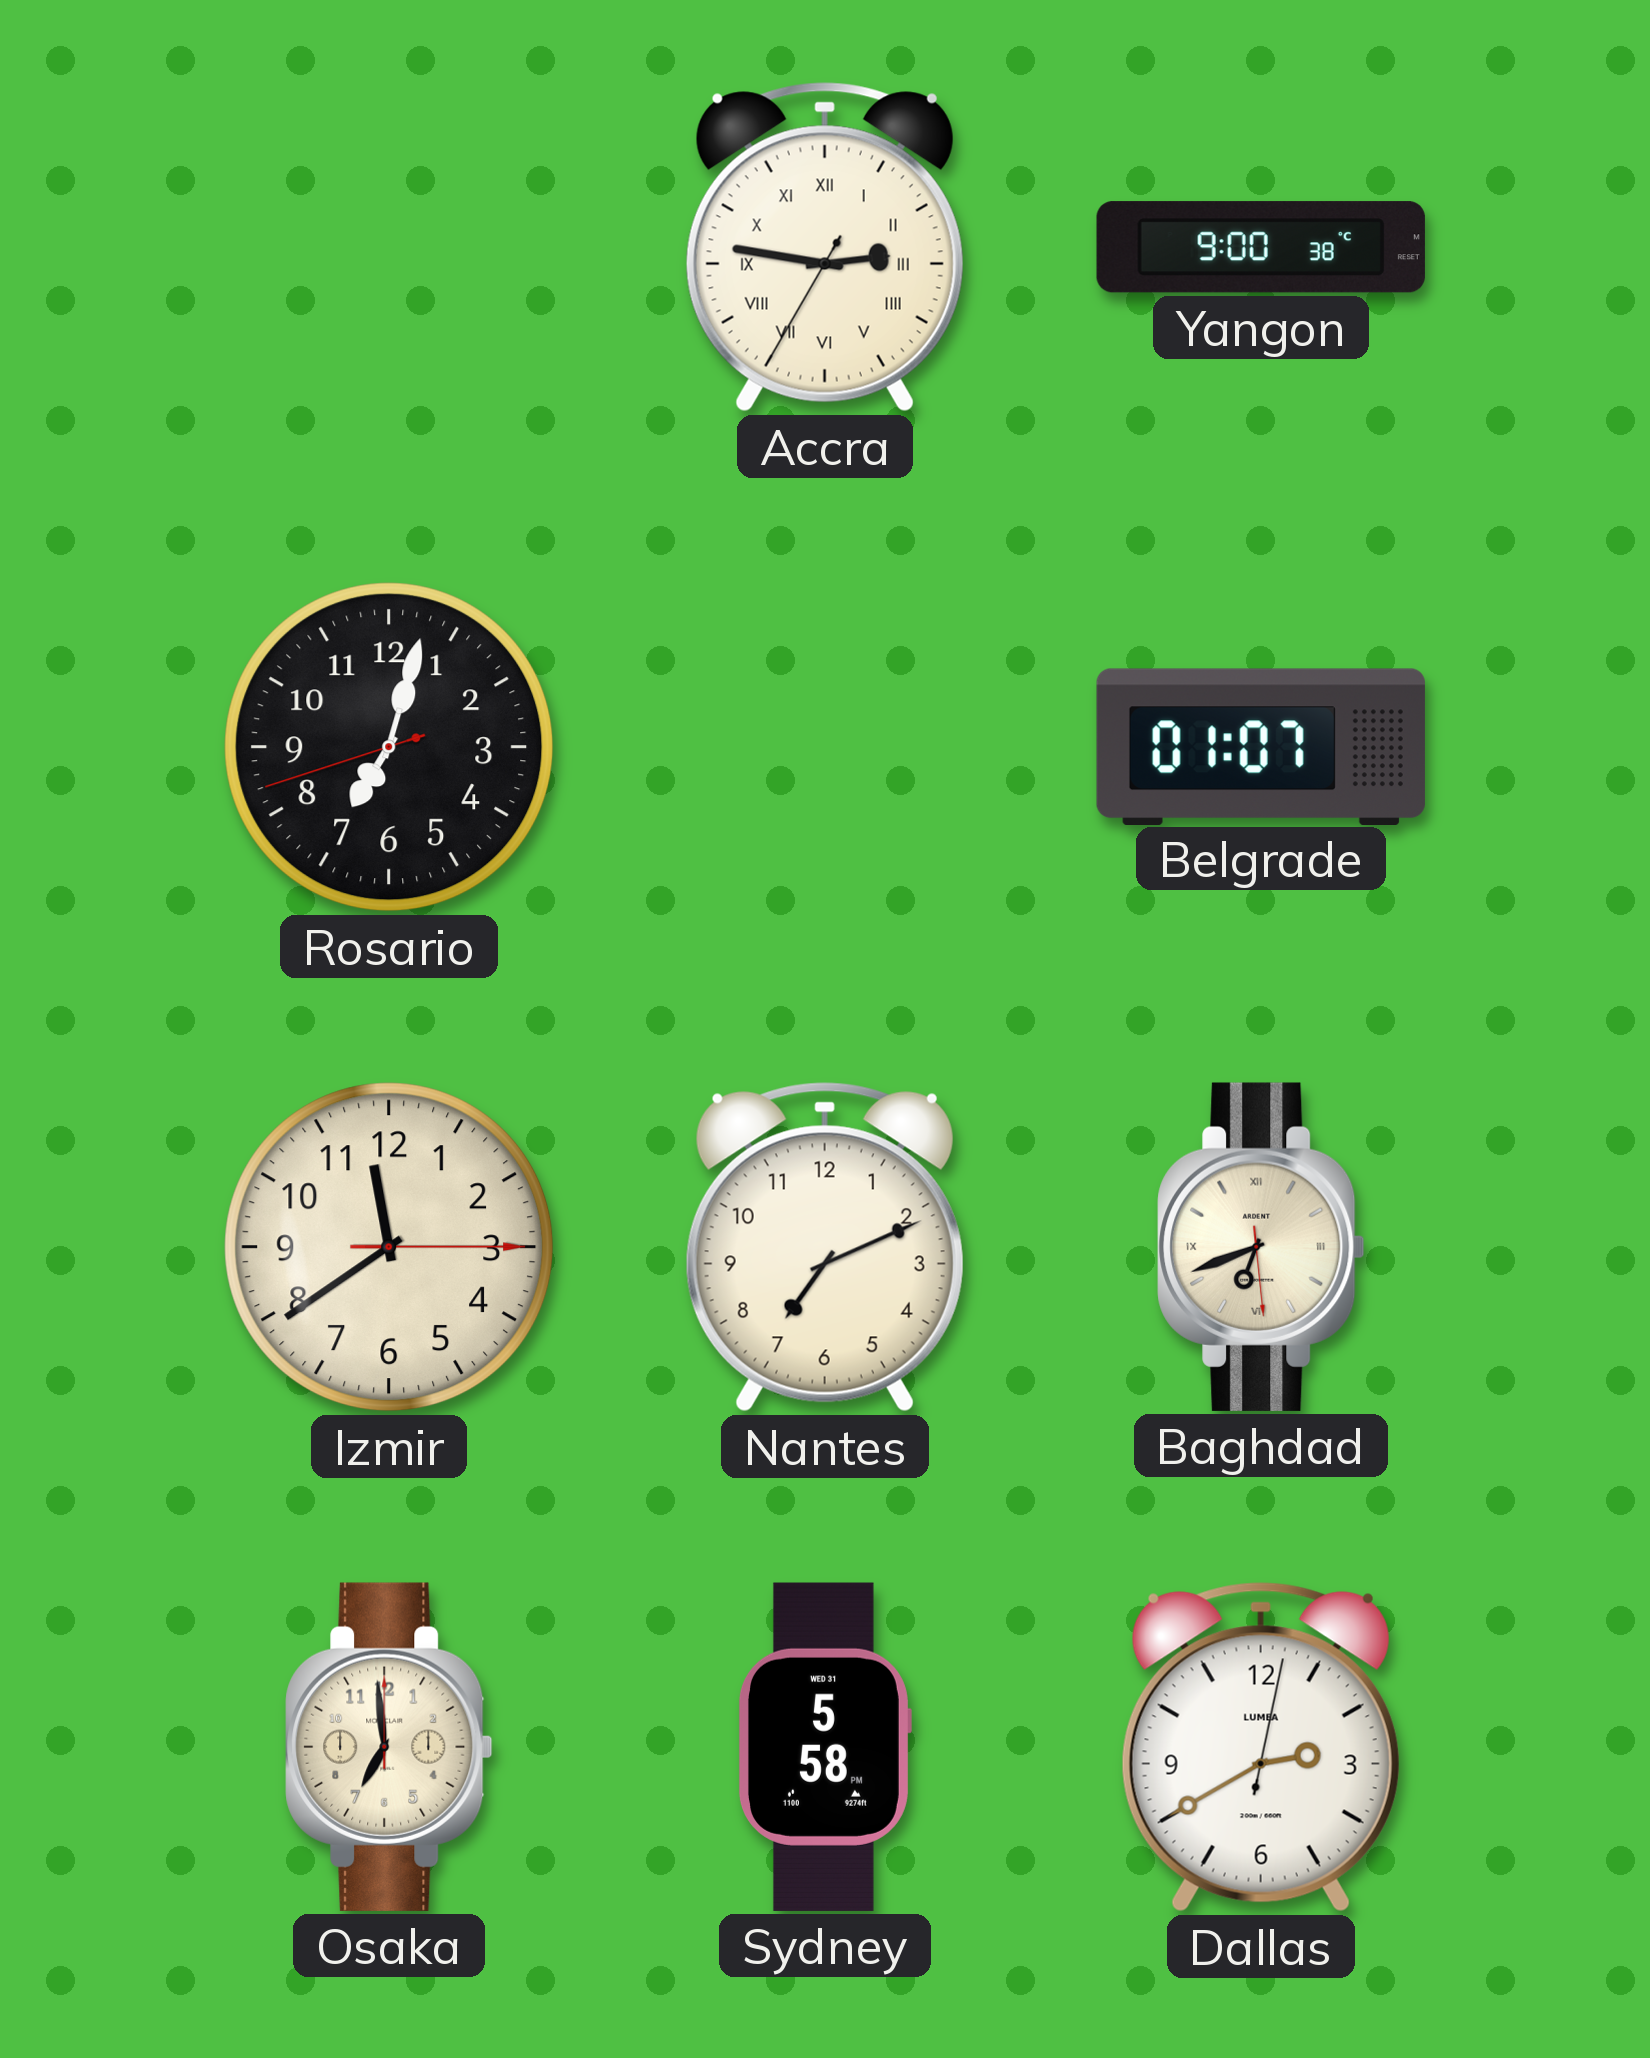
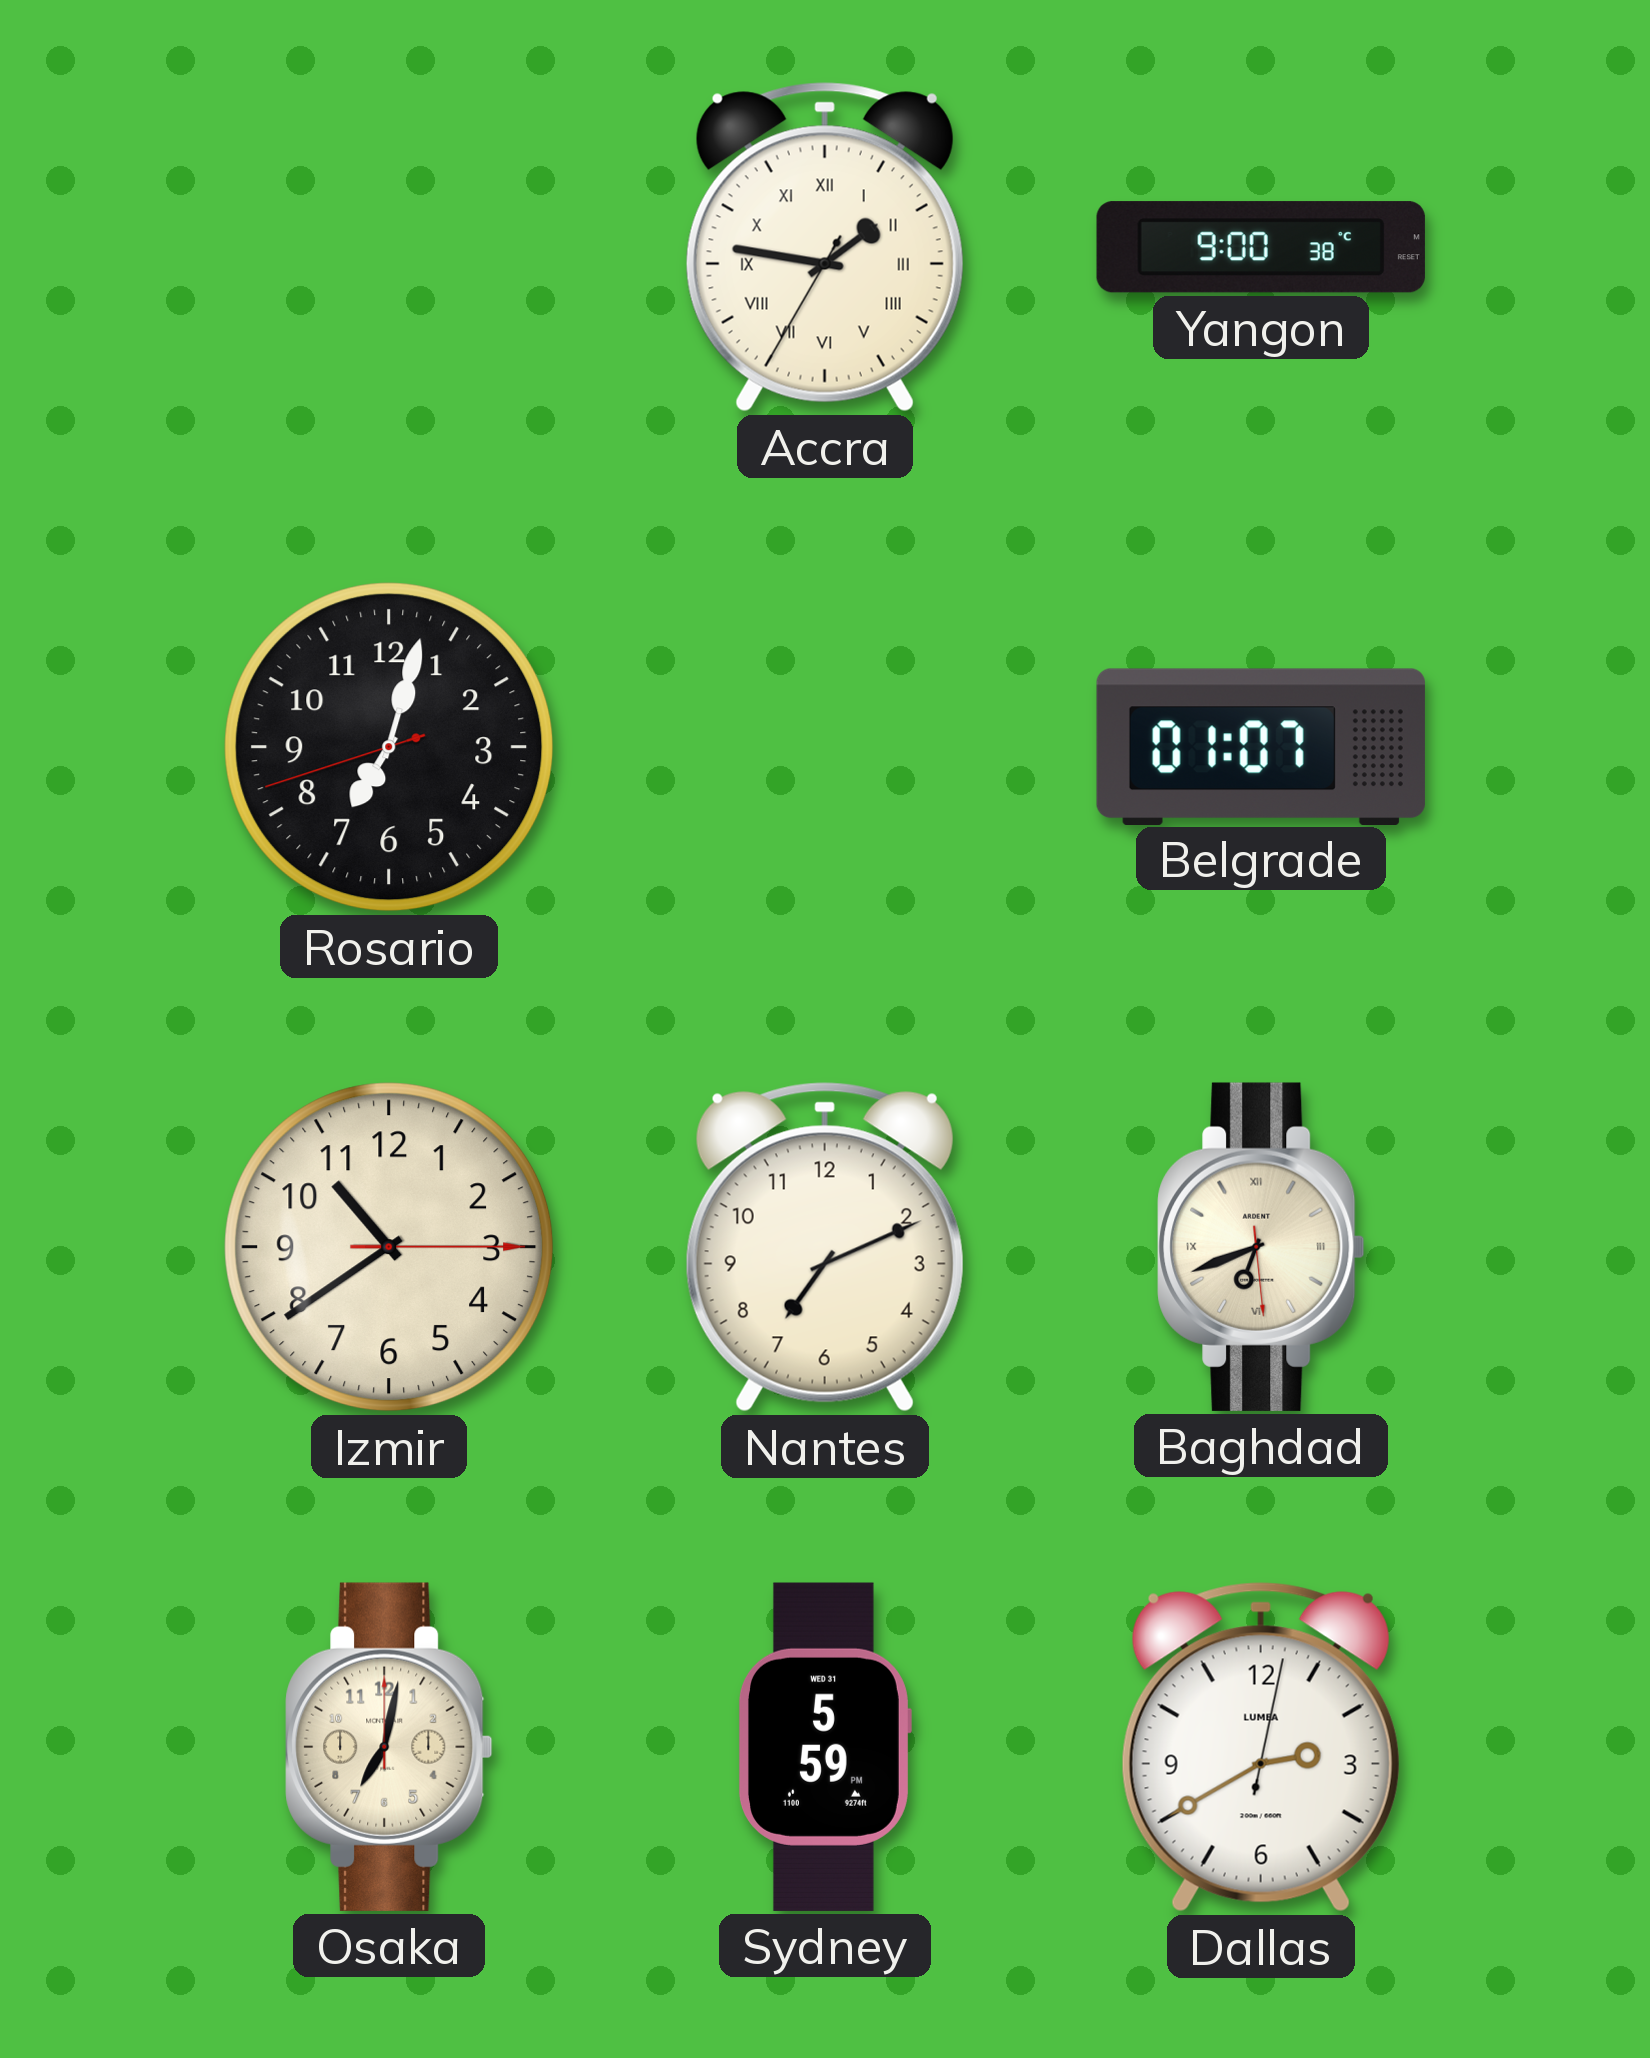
Accra: 2:46 -> 1:46 (825, 247)
Izmir: 11:39 -> 10:39 (389, 1247)
Osaka: 6:59 -> 7:02 (389, 1747)
Sydney: 5:58 -> 5:59 (824, 1747)
